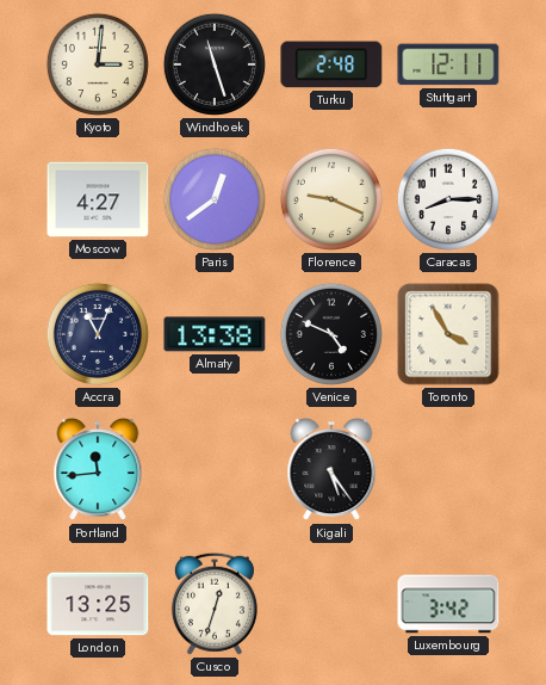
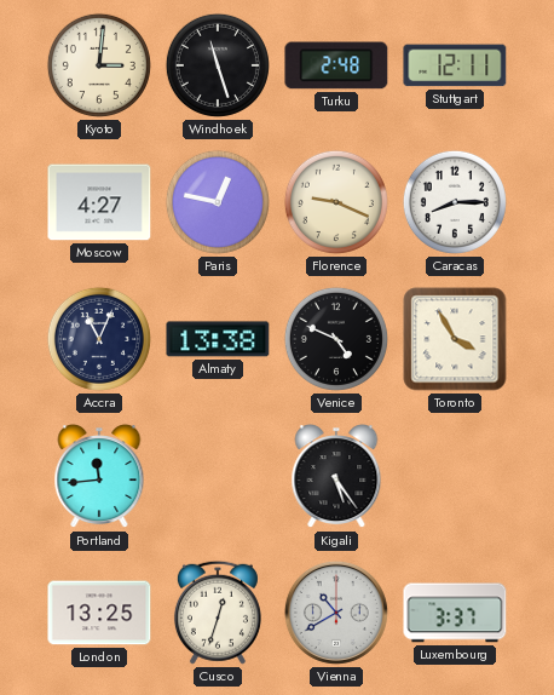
Paris: 12:39 -> 12:47 (218, 202)
Vienna: none -> 10:40 (336, 613)
Luxembourg: 3:42 -> 3:37 (455, 613)
